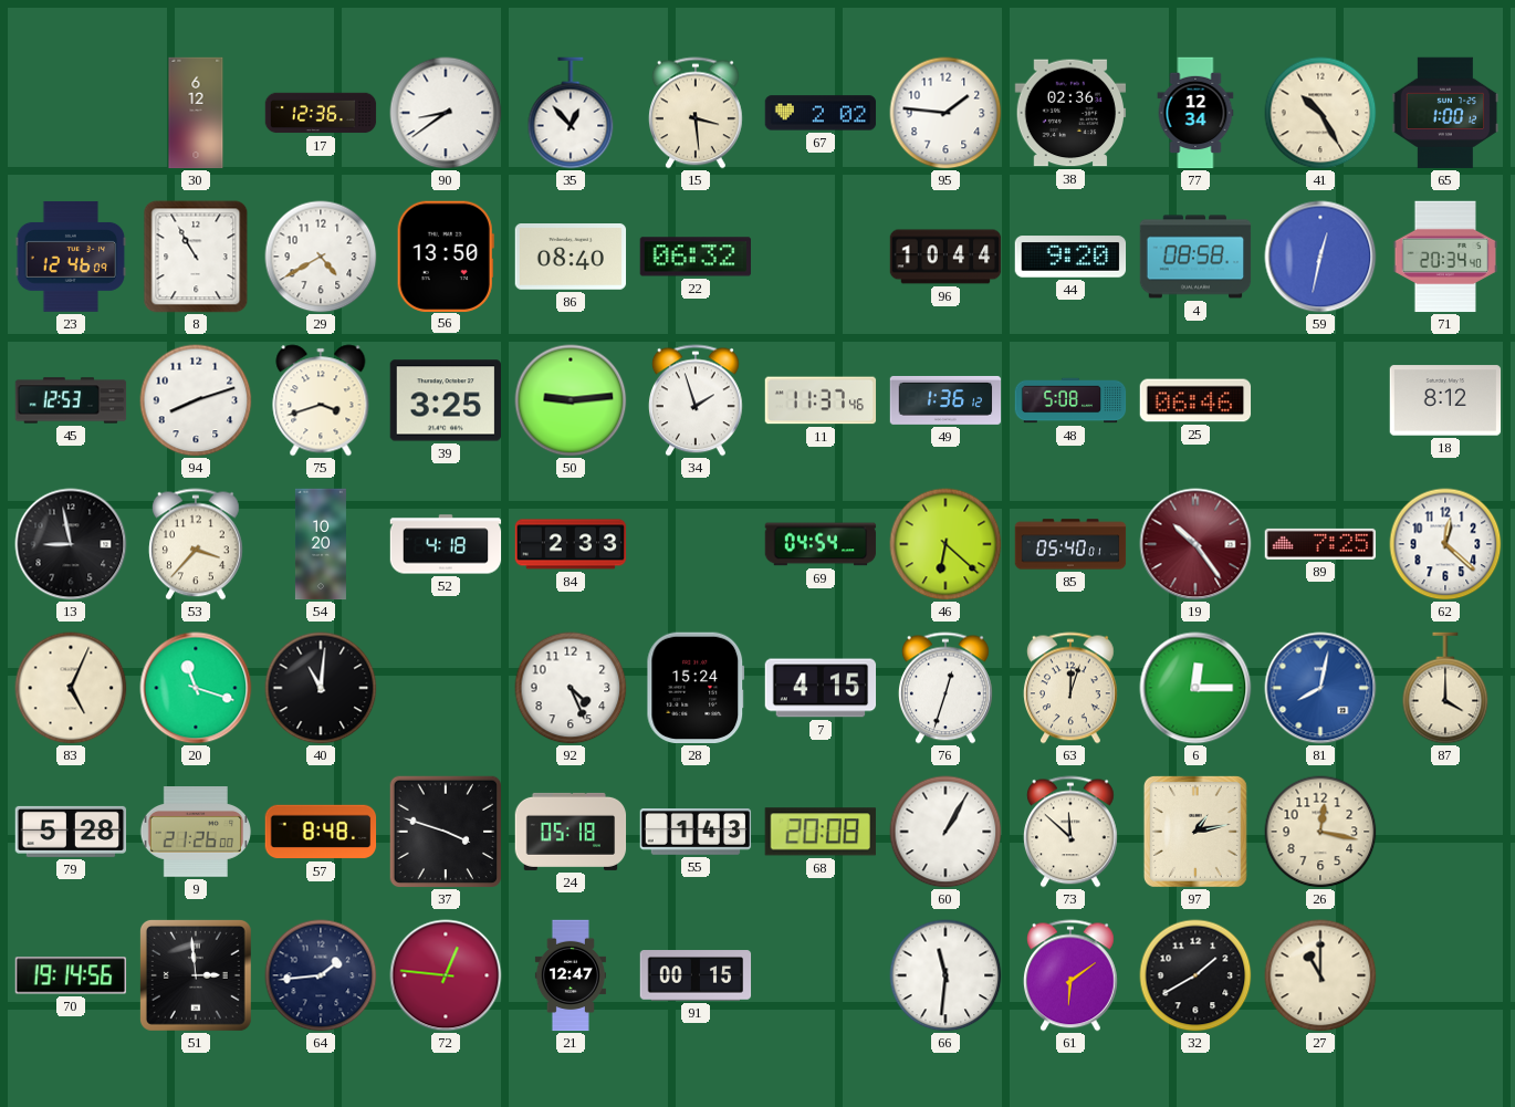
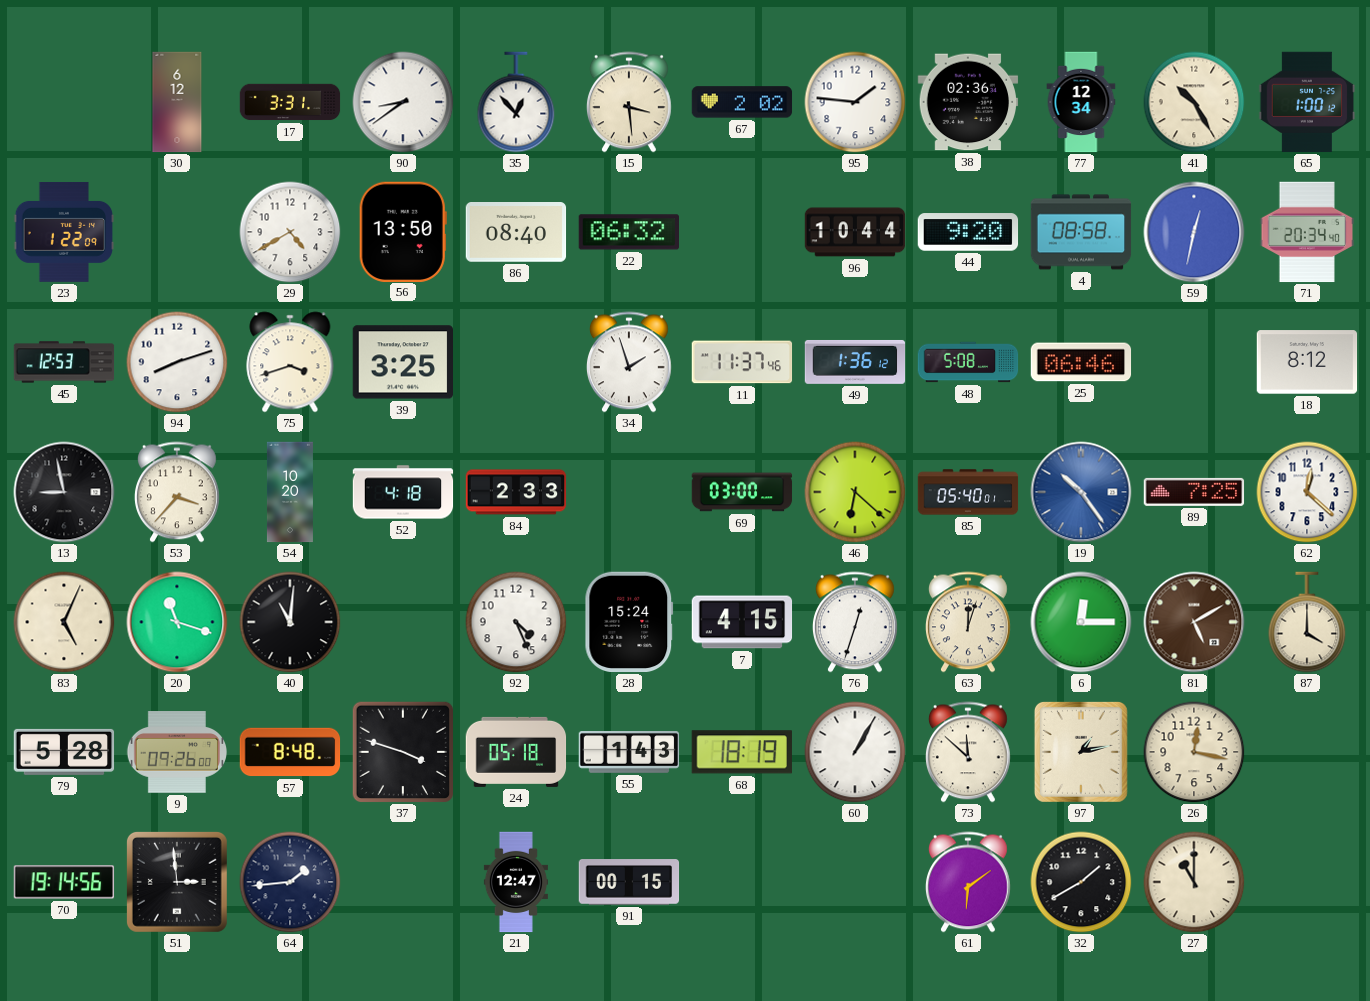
17: 12:36 -> 3:31 (290, 102)
23: 12:46 -> 1:22 (64, 232)
8: 10:55 -> none (196, 257)
50: 9:14 -> none (571, 400)
69: 04:54 -> 03:00 (742, 492)
19 dial: burgundy -> blue (1081, 492)
81: 8:02 -> 5:10 (1194, 622)
81 dial: blue -> brown (1194, 622)
9: 21:26 -> 09:26 (176, 752)
68: 20:08 -> 18:19 (742, 752)
72: 12:46 -> none (446, 975)
66: 11:31 -> none (945, 975)
